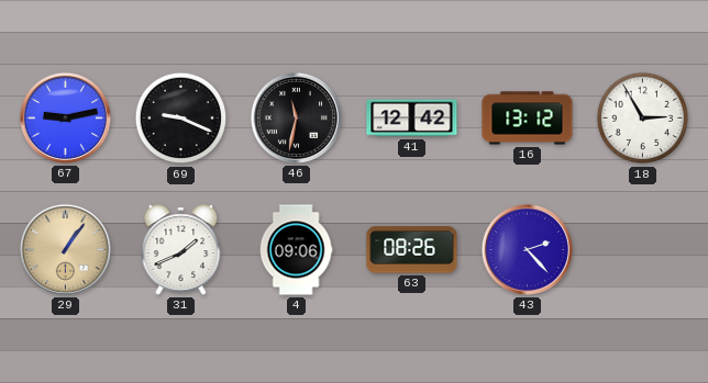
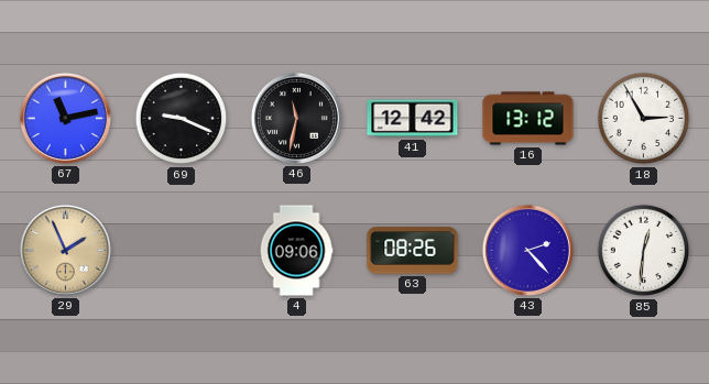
67: 9:13 -> 11:13 (65, 118)
29: 1:06 -> 1:56 (65, 250)
31: 1:41 -> none (181, 250)
85: none -> 12:31 (644, 251)
